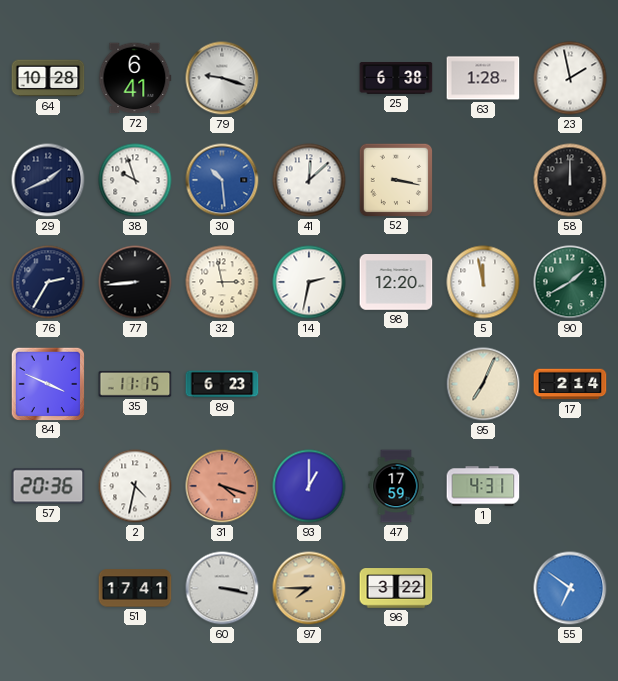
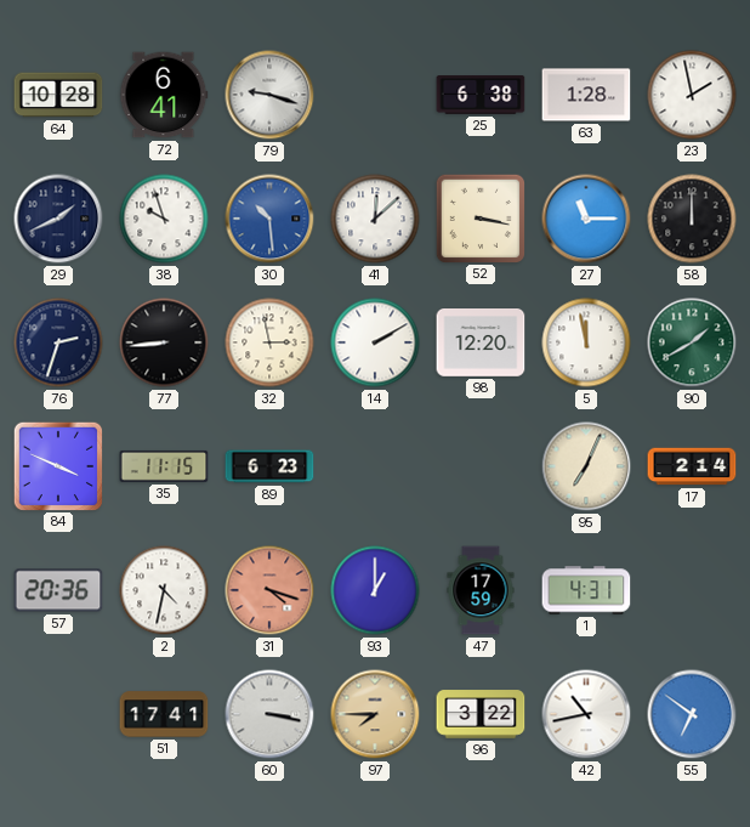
27: none -> 11:15 (586, 219)
76: 2:35 -> 2:33 (58, 342)
14: 2:32 -> 2:10 (375, 342)
42: none -> 10:43 (586, 714)
